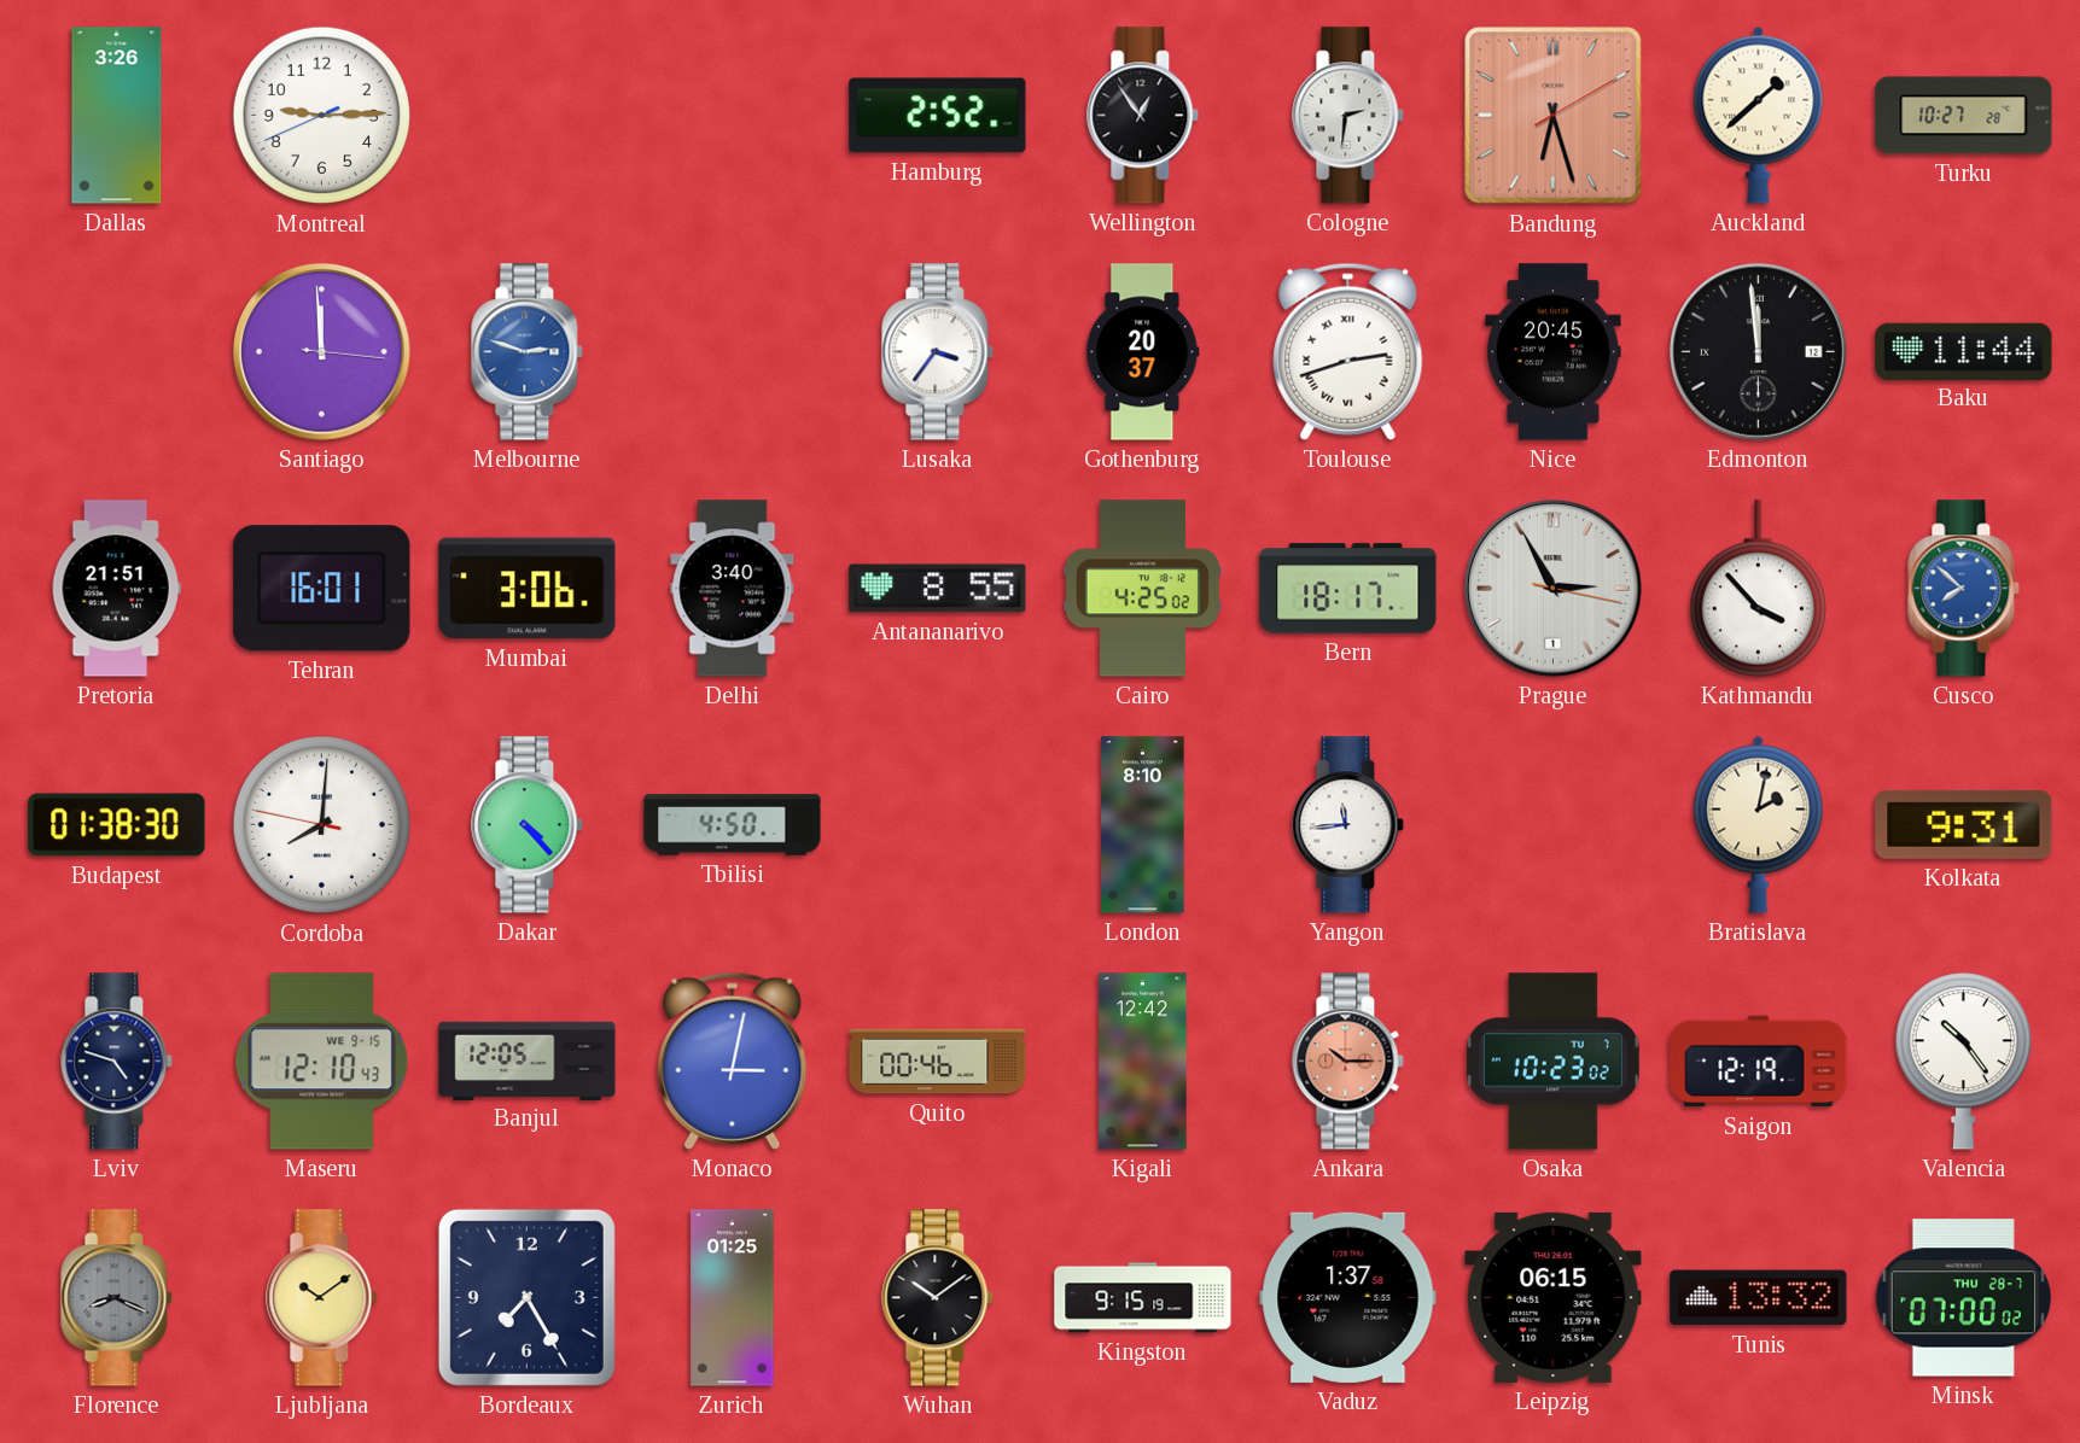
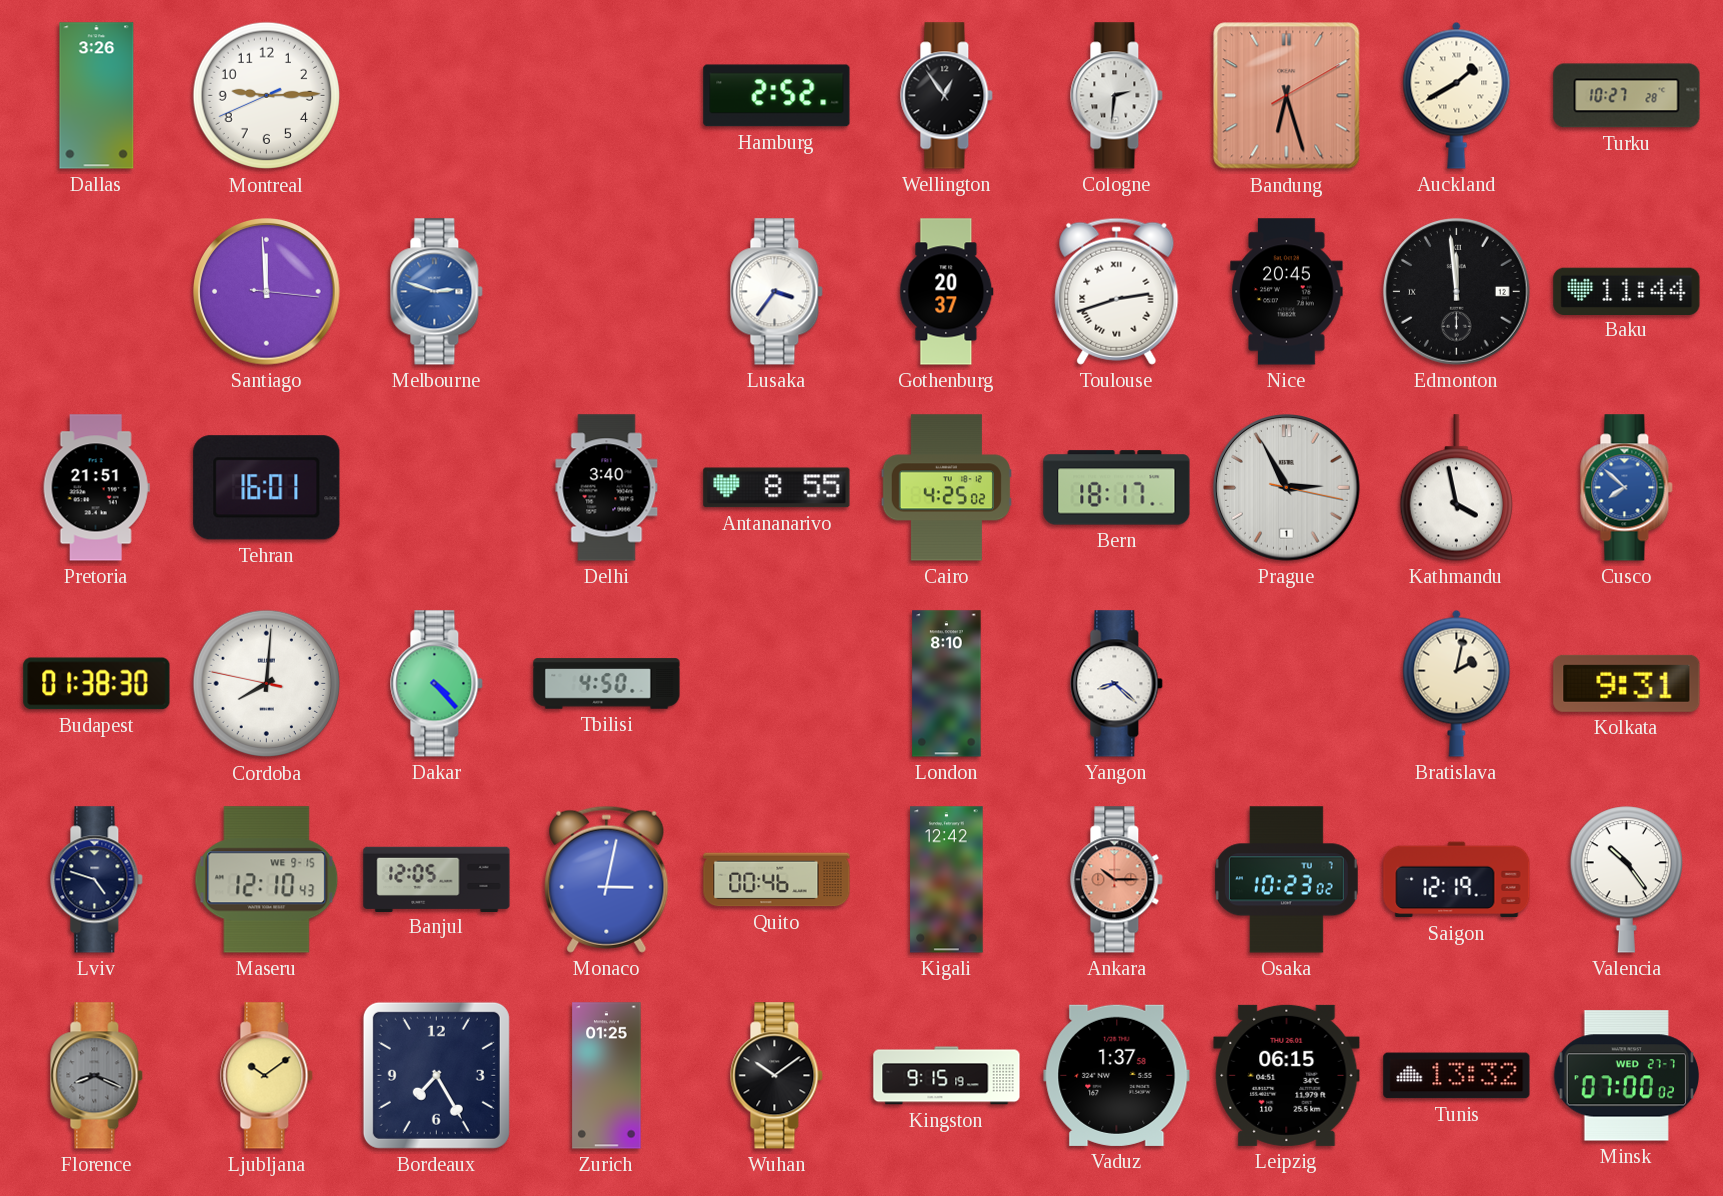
Auckland: 1:38 -> 1:40 (1457, 95)
Mumbai: 3:06 -> none (528, 589)
Kathmandu: 3:53 -> 3:58 (1456, 488)
Yangon: 11:44 -> 8:22 (1117, 684)
Minsk date: THU 28-7 -> WED 27-7 (1626, 1076)
